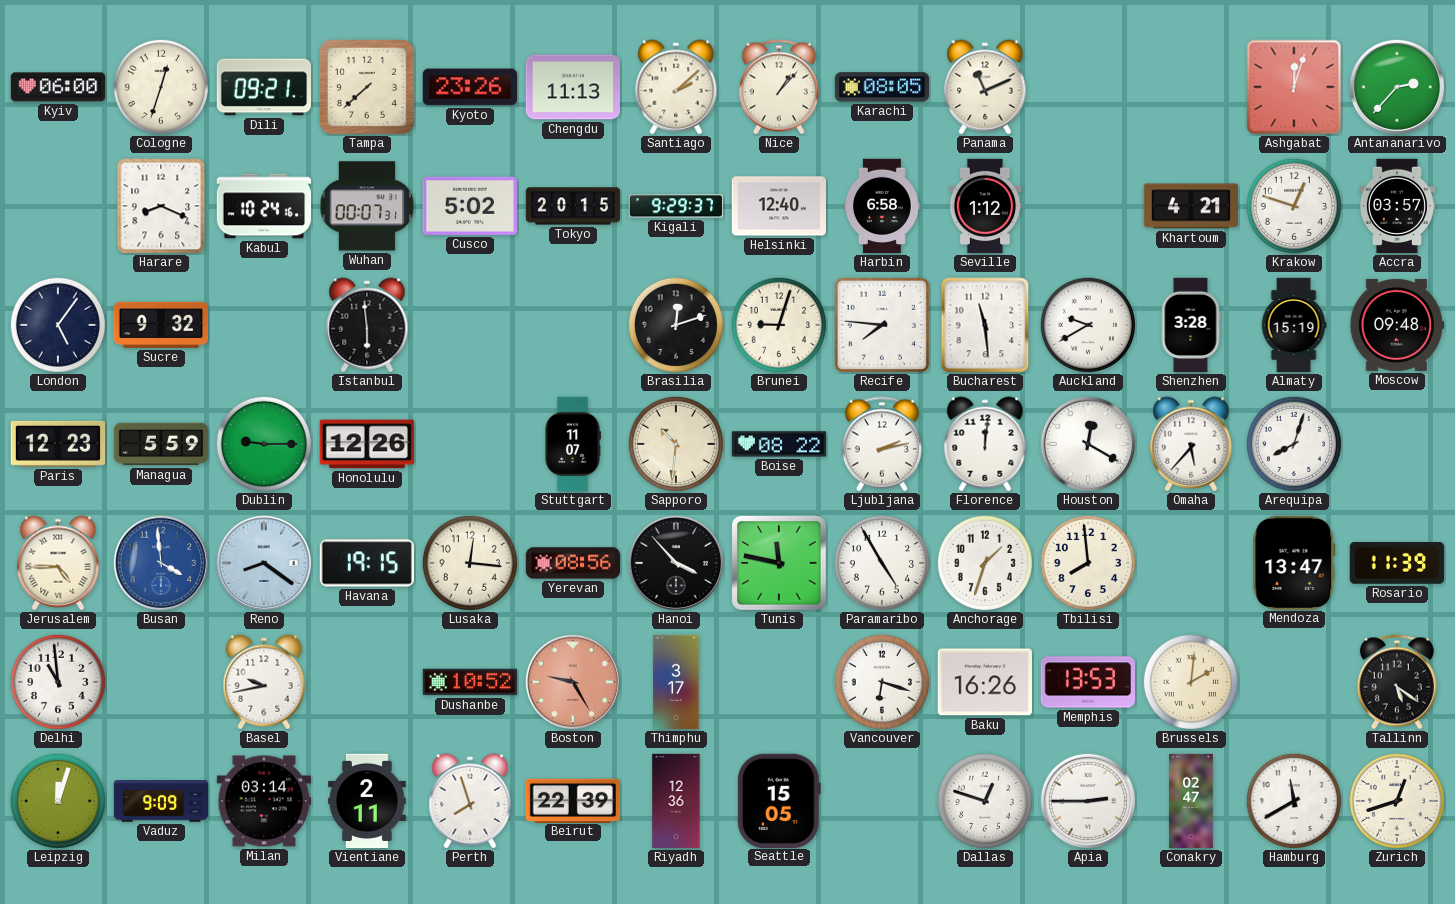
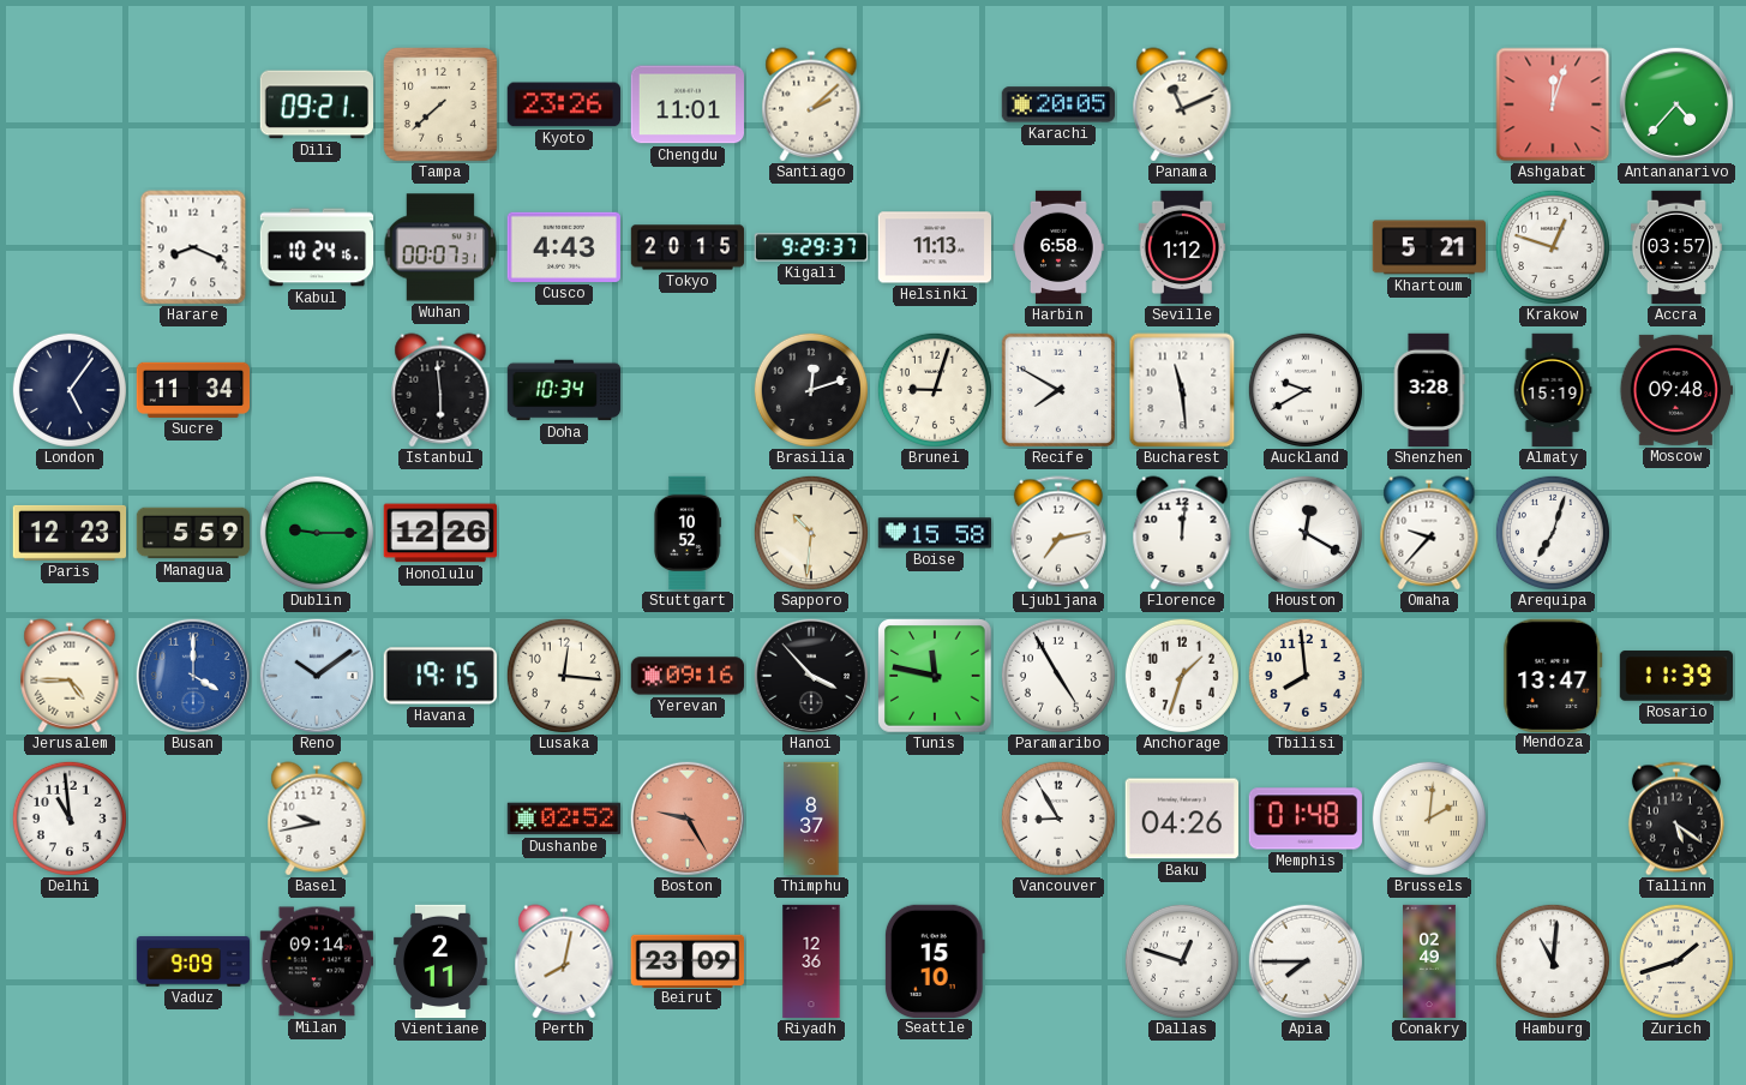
Kyiv: 06:00 -> none (57, 87)
Cologne: 12:33 -> none (161, 87)
Chengdu: 11:13 -> 11:01 (686, 104)
Nice: 1:07 -> none (779, 87)
Karachi: 08:05 -> 20:05 (1057, 104)
Antananarivo: 2:37 -> 4:37 (1675, 103)
Cusco: 5:02 -> 4:43 (563, 247)
Helsinki: 12:40 -> 11:13 (934, 247)
Khartoum: 4:21 -> 5:21 (1428, 247)
Sucre: 9:32 -> 11:34 (193, 390)
Doha: none -> 10:34 (564, 390)
Recife: 7:46 -> 7:50 (1057, 389)
Stuttgart: 11:07 -> 10:52 (688, 533)
Boise: 08:22 -> 15:58 (935, 533)
Ljubljana: 2:13 -> 7:13 (1058, 533)
Omaha: 5:37 -> 9:37 (1429, 533)
Arequipa: 8:03 -> 7:03 (1553, 533)
Busan: 3:59 -> 4:00 (192, 675)
Reno: 8:21 -> 10:09 (316, 675)
Yerevan: 08:56 -> 09:16 (688, 676)
Dushanbe: 10:52 -> 02:52 (564, 819)
Thimphu: 3:17 -> 8:37 (811, 819)
Vancouver: 6:18 -> 8:55 (1058, 819)
Baku: 16:26 -> 04:26 (1181, 819)
Memphis: 13:53 -> 01:48 (1304, 819)
Leipzig: 12:03 -> none (58, 801)
Milan: 03:14 -> 09:14 (316, 961)
Perth: 7:57 -> 8:02 (564, 961)
Beirut: 22:39 -> 23:09 (686, 960)
Seattle: 15:05 -> 15:10 (935, 960)
Apia: 2:45 -> 7:45 (1304, 960)
Conakry: 02:47 -> 02:49 (1430, 961)
Hamburg: 11:40 -> 11:01 (1553, 961)
Zurich: 12:42 -> 1:42 (1676, 961)
